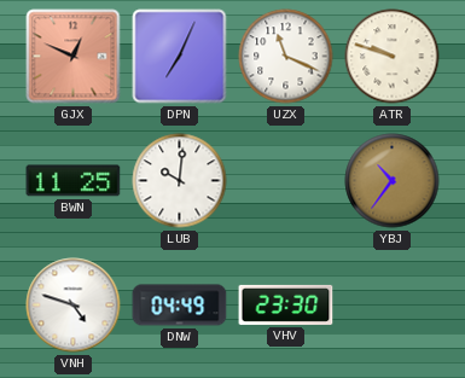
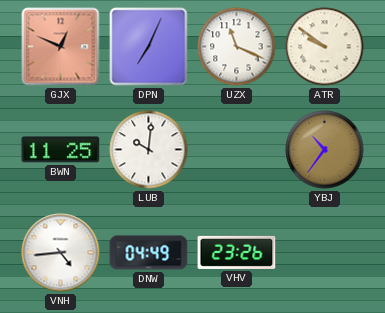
ATR: 9:48 -> 9:51 (325, 47)
VNH: 4:48 -> 4:44 (61, 253)
VHV: 23:30 -> 23:26 (237, 252)
